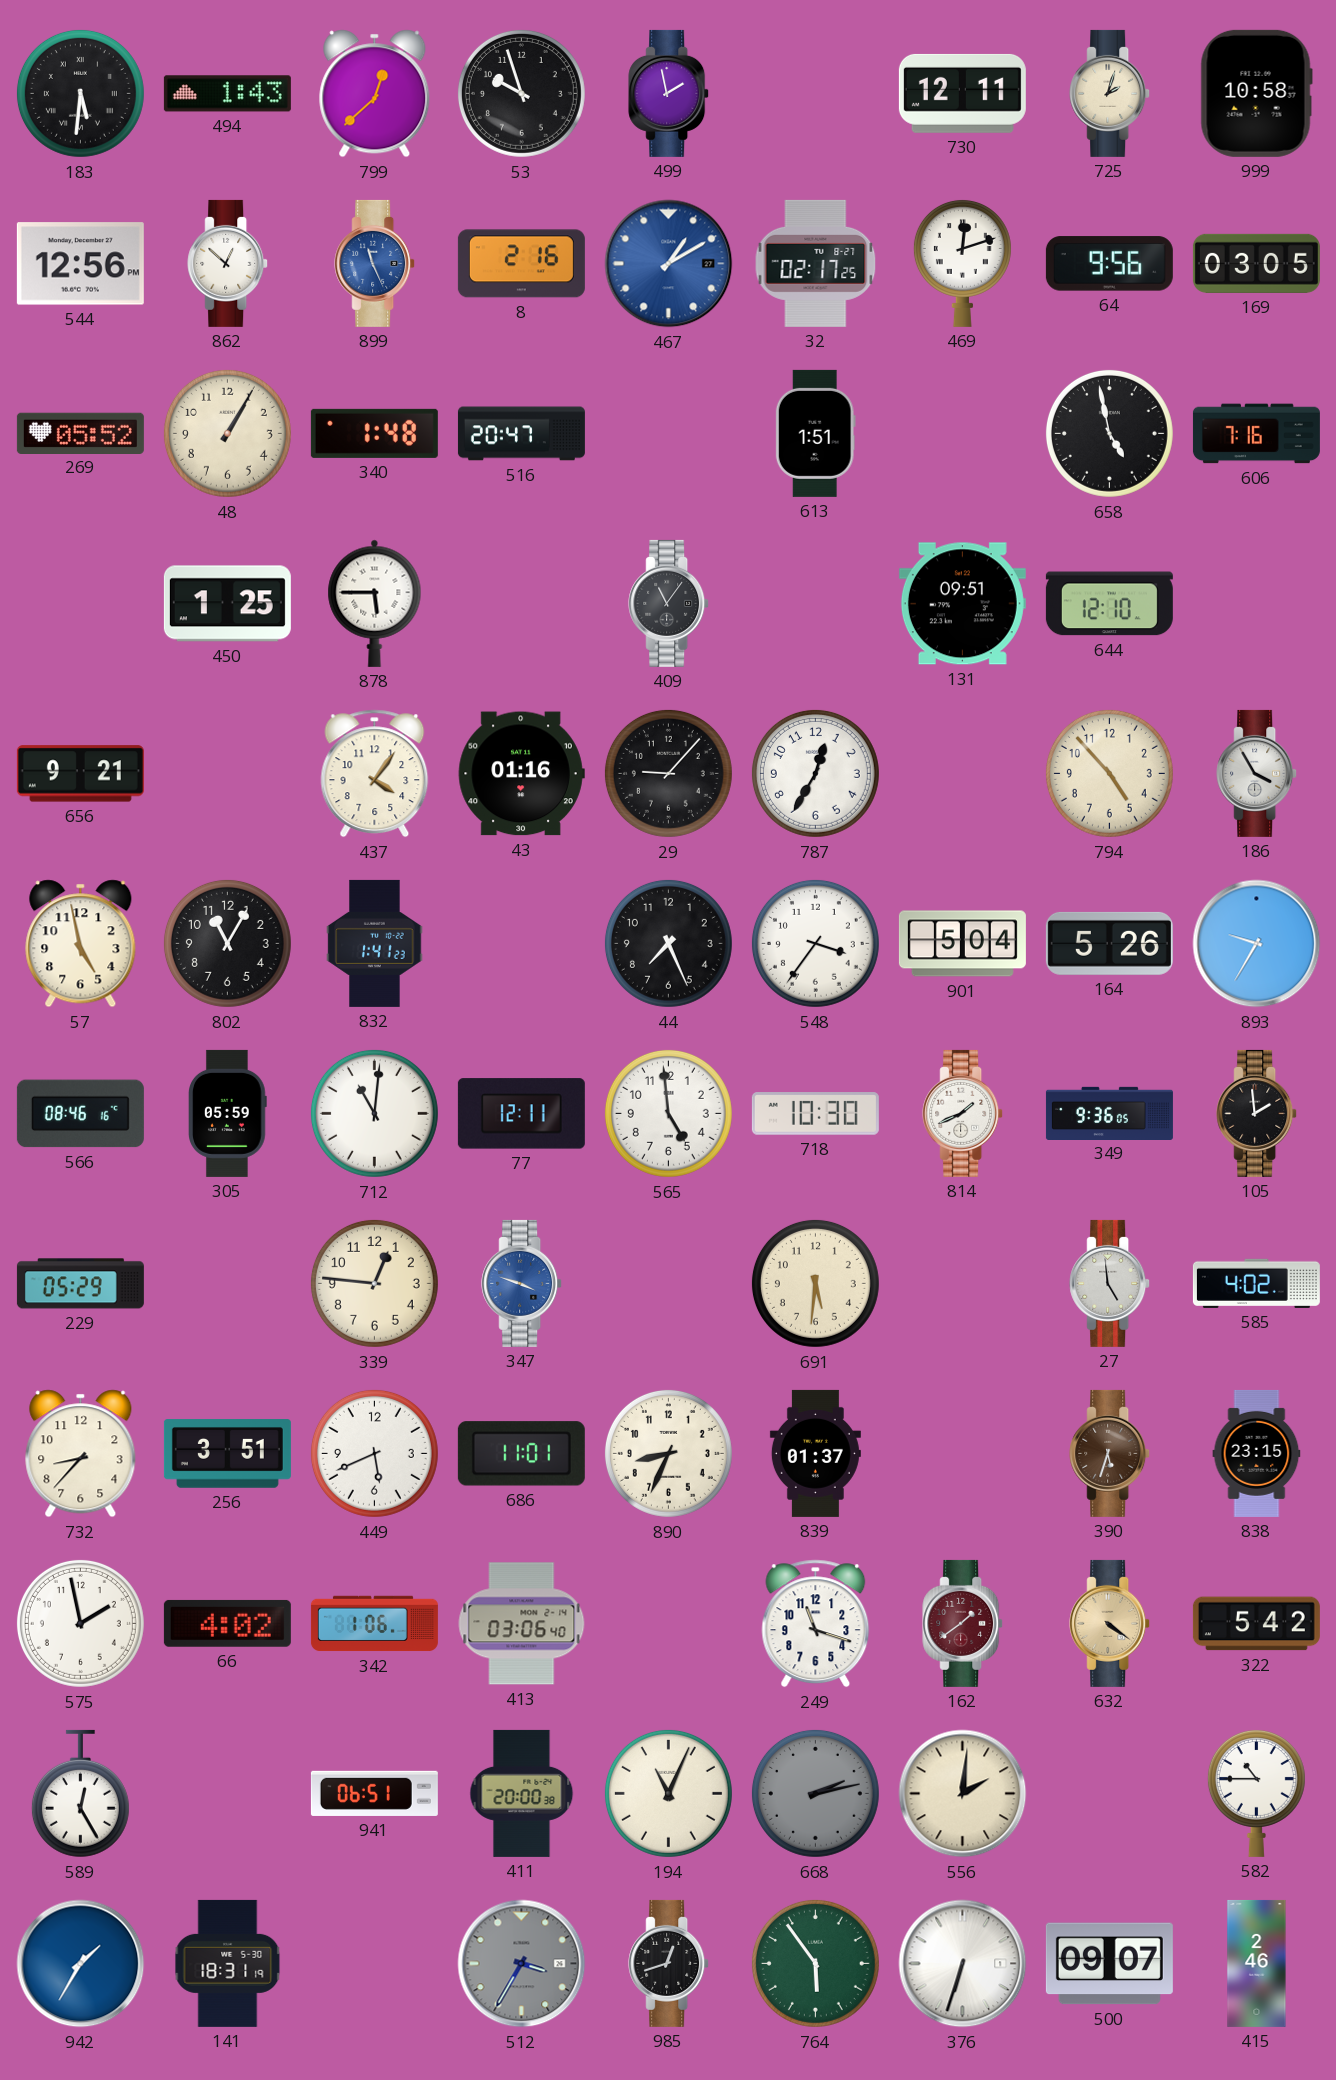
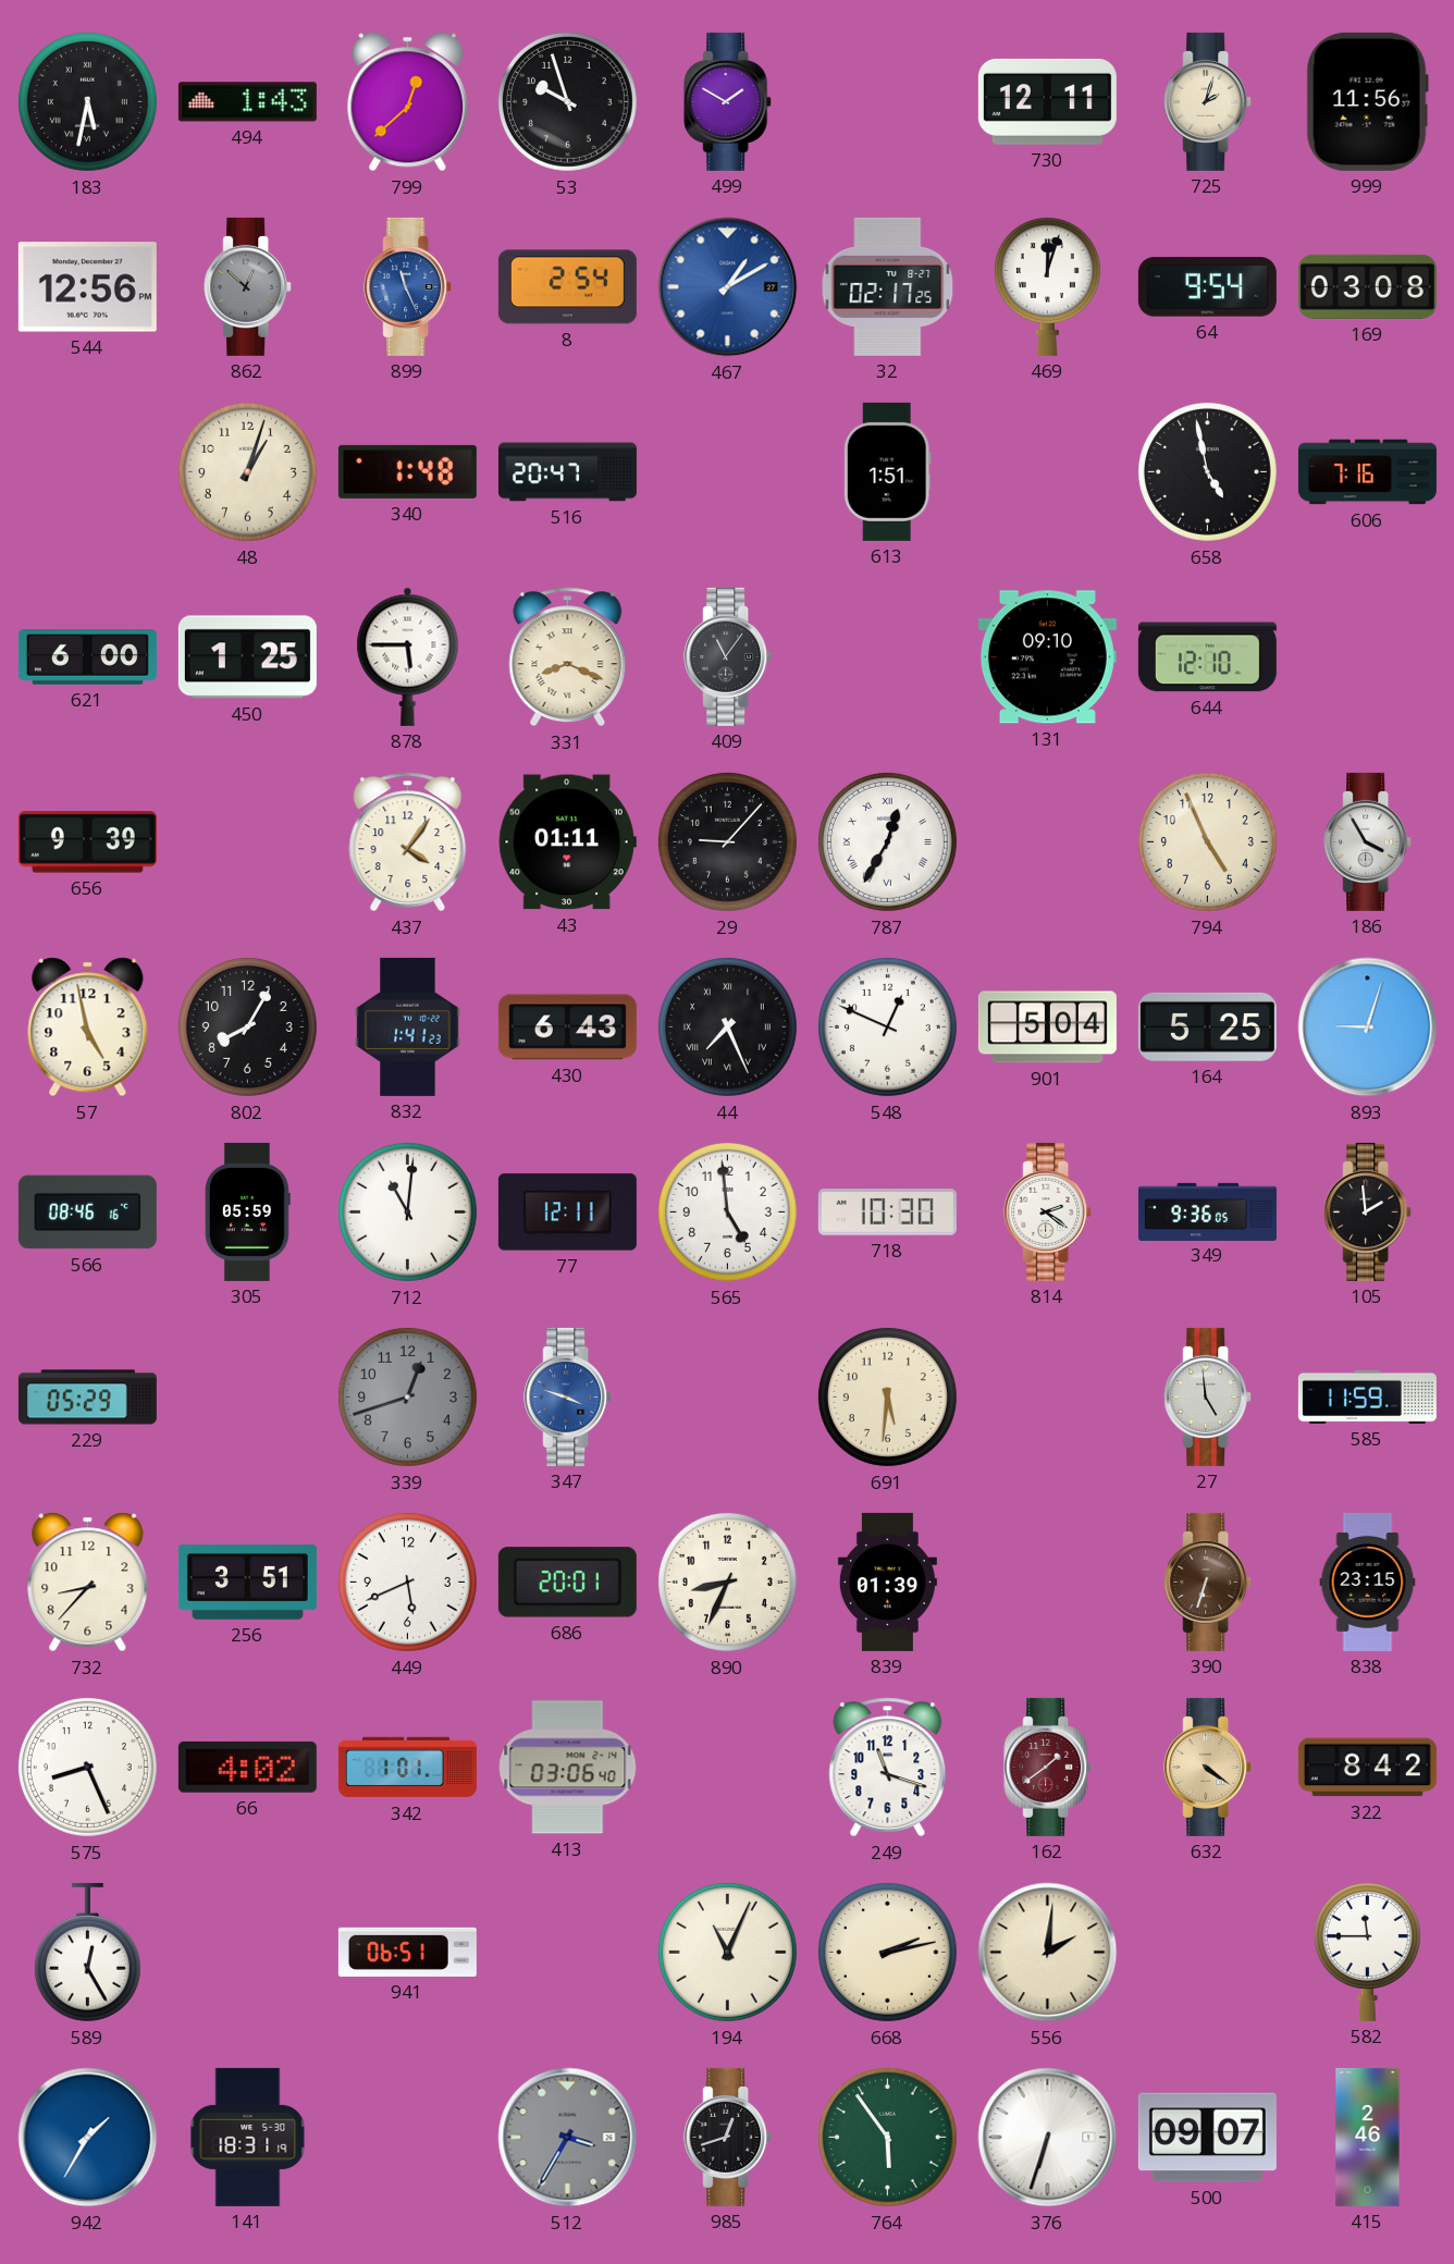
183: 5:31 -> 5:32 (87, 101)
499: 1:58 -> 1:50 (728, 101)
999: 10:58 -> 11:56 (1367, 101)
862 dial: white -> grey (248, 286)
8: 2:16 -> 2:54 (567, 287)
469: 12:12 -> 12:03 (1047, 286)
64: 9:56 -> 9:54 (1207, 287)
169: 03:05 -> 03:08 (1367, 286)
269: 05:52 -> none (80, 433)
48: 1:05 -> 1:03 (247, 471)
621: none -> 6:00 (87, 657)
331: none -> 8:19 (568, 657)
131: 09:51 -> 09:10 (1047, 657)
656: 9:21 -> 9:39 (87, 842)
43: 01:16 -> 01:11 (567, 842)
787 numerals: Arabic -> Roman (887, 841)
794: 4:53 -> 4:56 (1207, 841)
802: 11:05 -> 8:05 (247, 1026)
430: none -> 6:43 (567, 1028)
44 numerals: Arabic -> Roman (727, 1026)
548: 3:36 -> 12:49 (887, 1026)
164: 5:26 -> 5:25 (1207, 1026)
893: 9:35 -> 9:03 (1368, 1028)
814: 1:41 -> 2:21 (1048, 1211)
339: 12:46 -> 12:42 (407, 1396)
339 dial: cream -> grey (407, 1396)
585: 4:02 -> 11:59 (1367, 1396)
686: 11:01 -> 20:01 (567, 1583)
839: 01:37 -> 01:39 (887, 1582)
390: 5:33 -> 6:33 (1208, 1582)
575: 1:58 -> 8:26 (87, 1767)
342: 1:06 -> 1:01 (407, 1768)
322: 5:42 -> 8:42 (1367, 1768)
411: 20:00 -> none (522, 1793)
668 dial: grey -> cream (887, 1952)
582: 10:45 -> 11:45 (1367, 1952)
